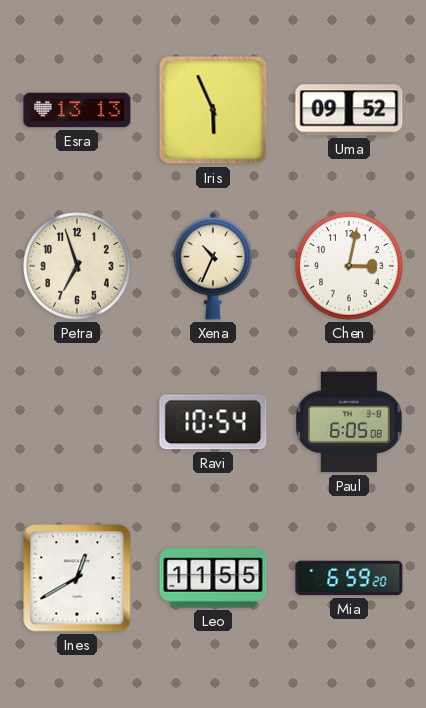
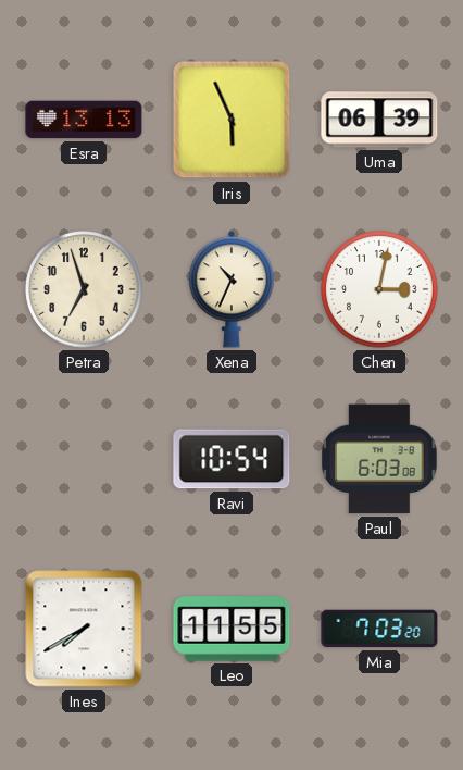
Uma: 09:52 -> 06:39 (379, 120)
Paul: 6:05 -> 6:03 (379, 459)
Ines: 12:40 -> 7:40 (84, 629)
Mia: 6:59 -> 7:03 (379, 629)
